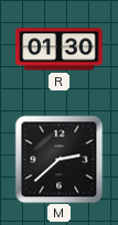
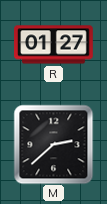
R: 01:30 -> 01:27 (54, 45)
